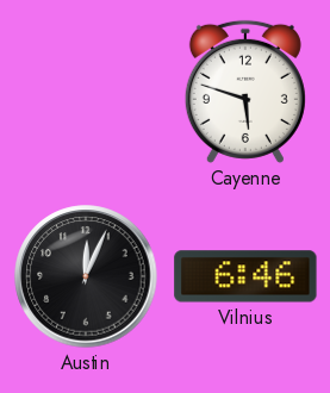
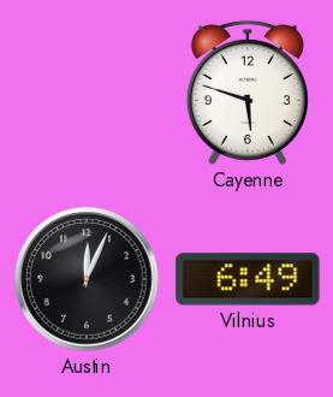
Vilnius: 6:46 -> 6:49 (248, 279)
